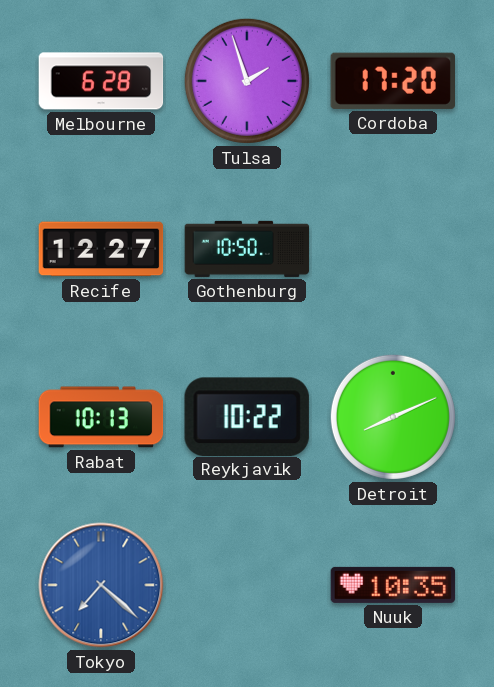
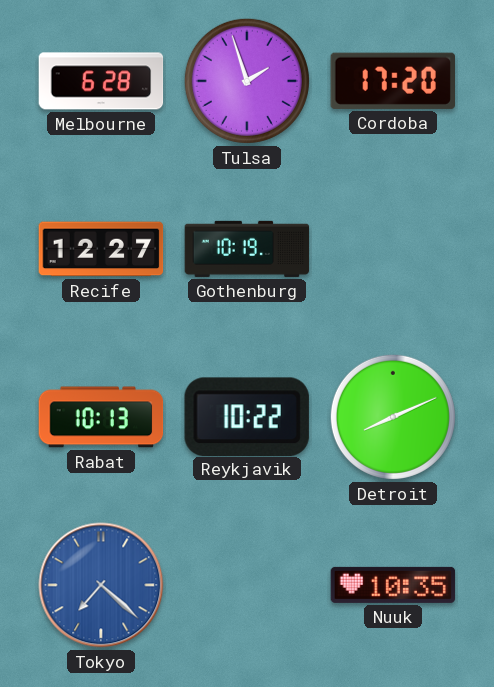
Gothenburg: 10:50 -> 10:19 (247, 249)
